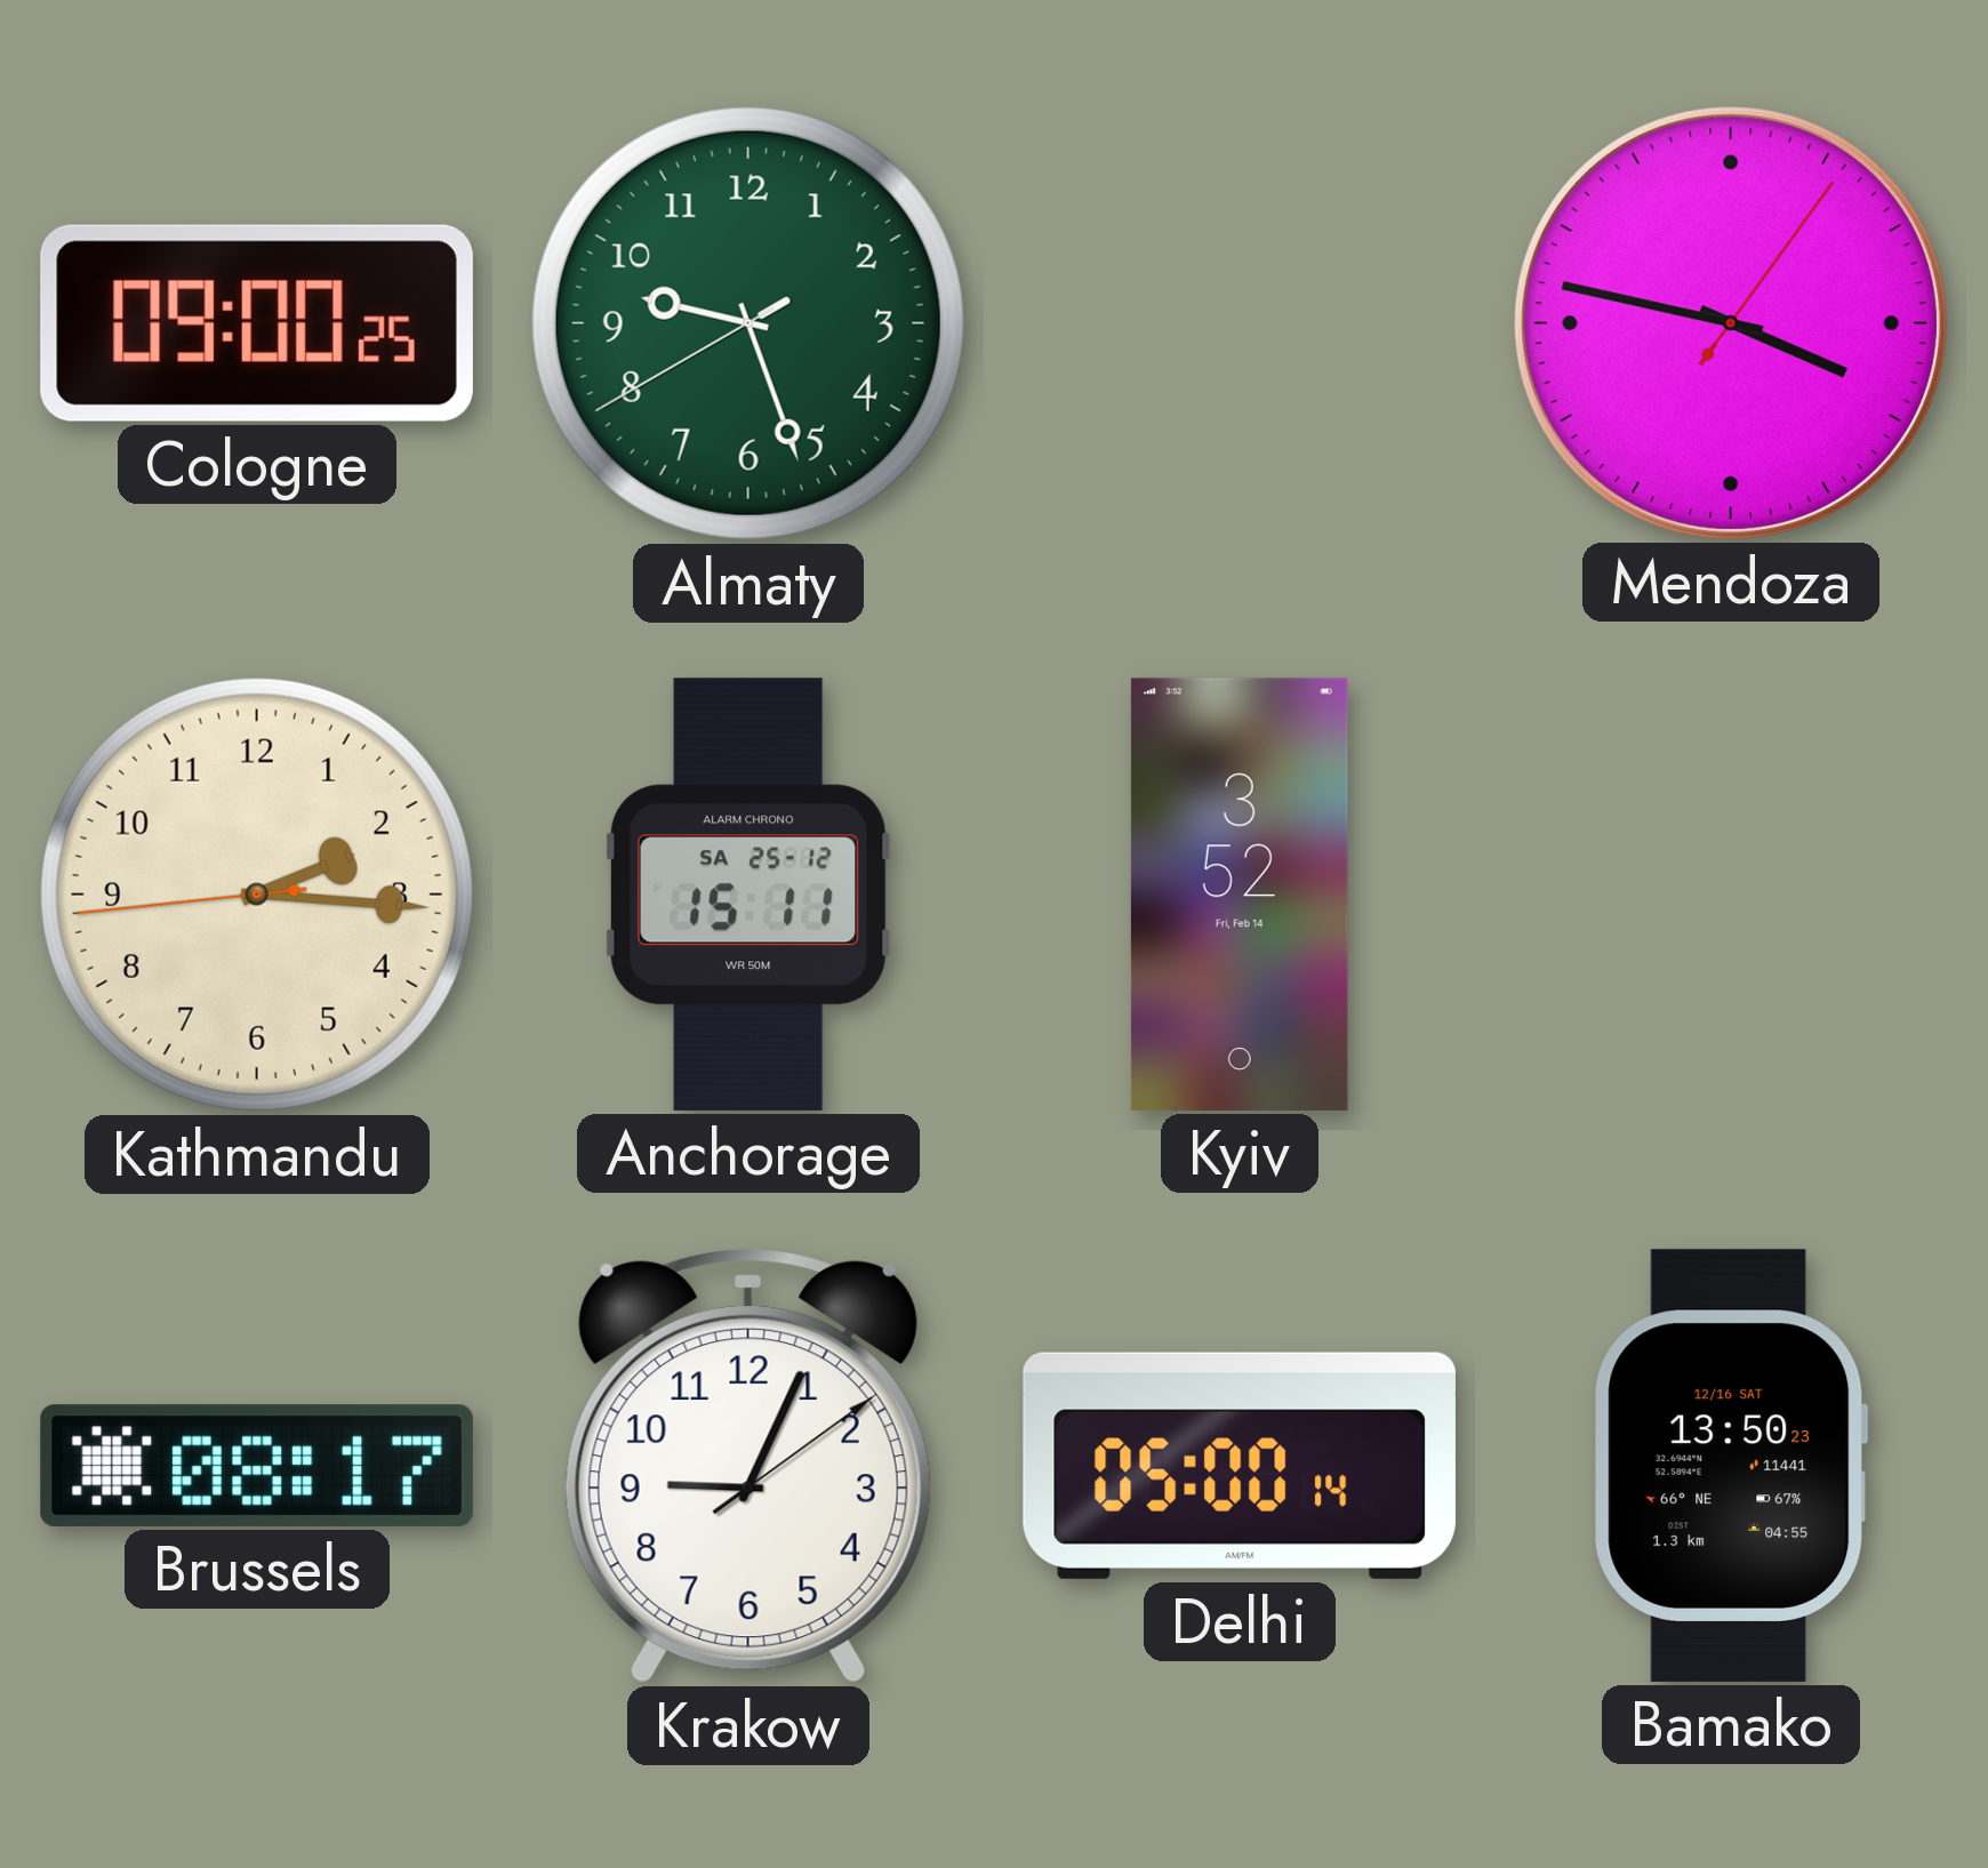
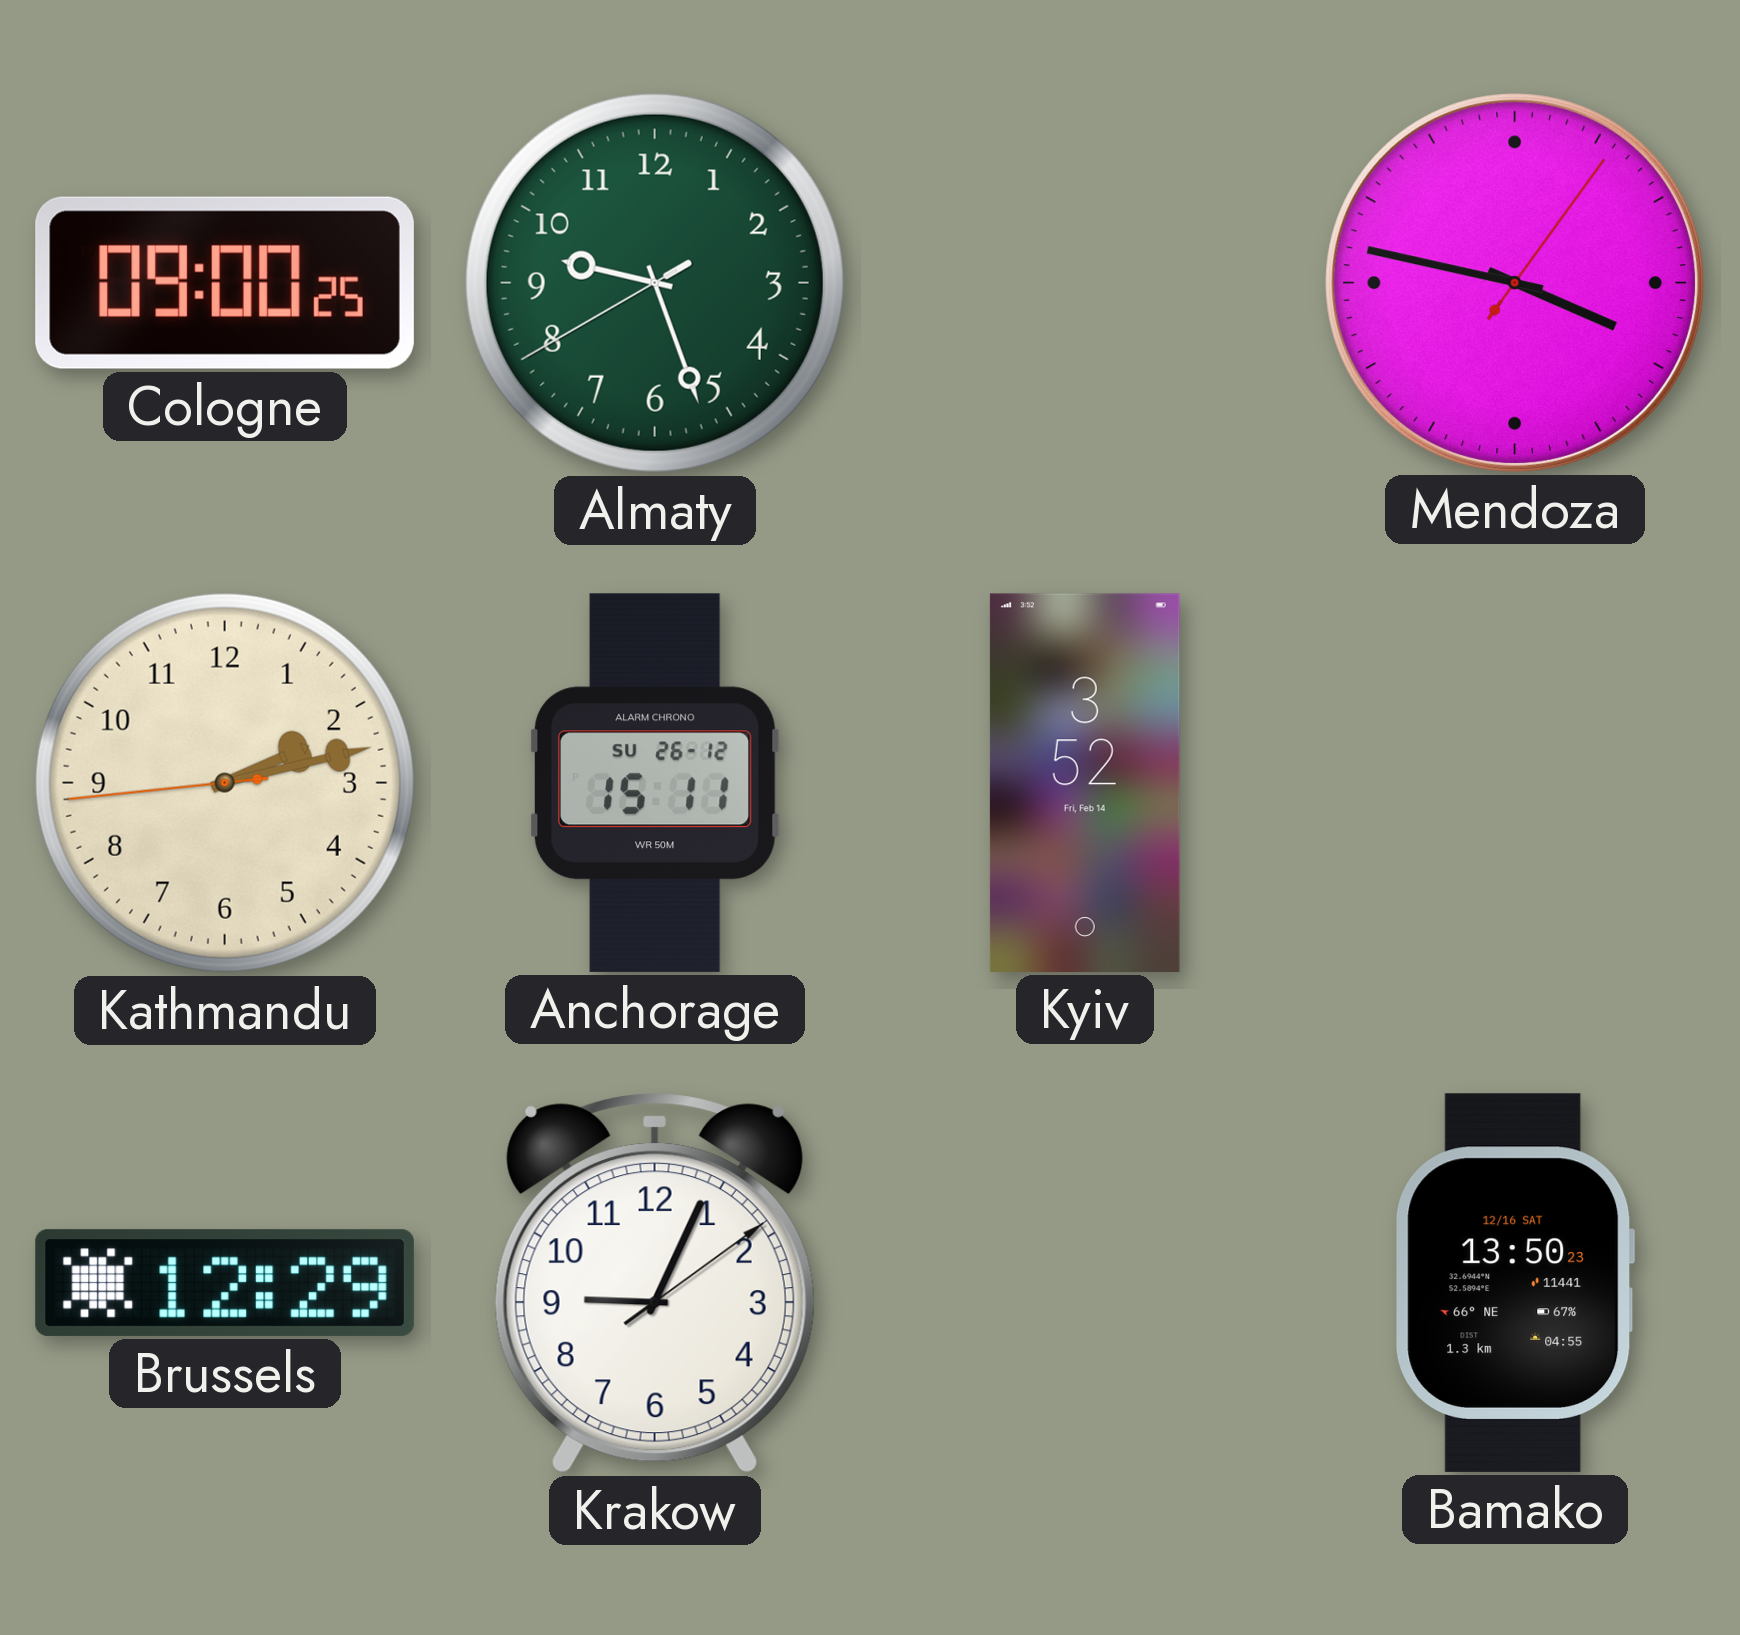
Kathmandu: 2:15 -> 2:12 (225, 783)
Anchorage date: SA 25-12 -> SU 26-12 (655, 783)
Brussels: 08:17 -> 12:29 (225, 1283)
Delhi: 05:00 -> none (1240, 1466)
